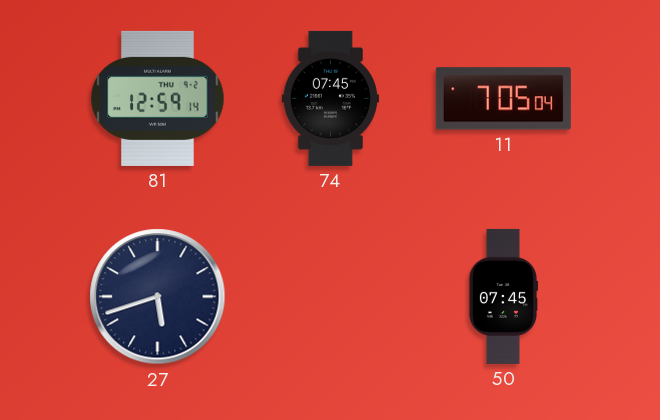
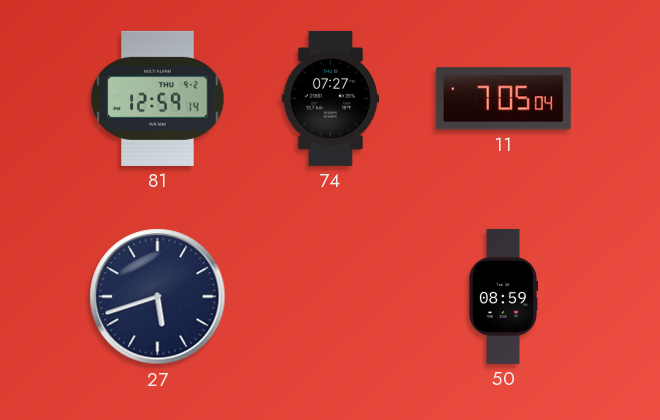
74: 07:45 -> 07:27 (330, 98)
50: 07:45 -> 08:59 (502, 296)
